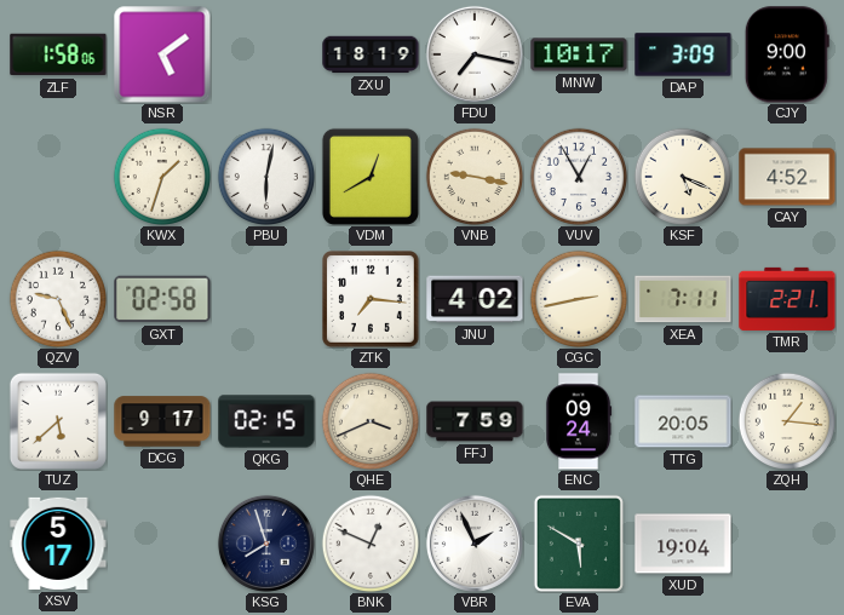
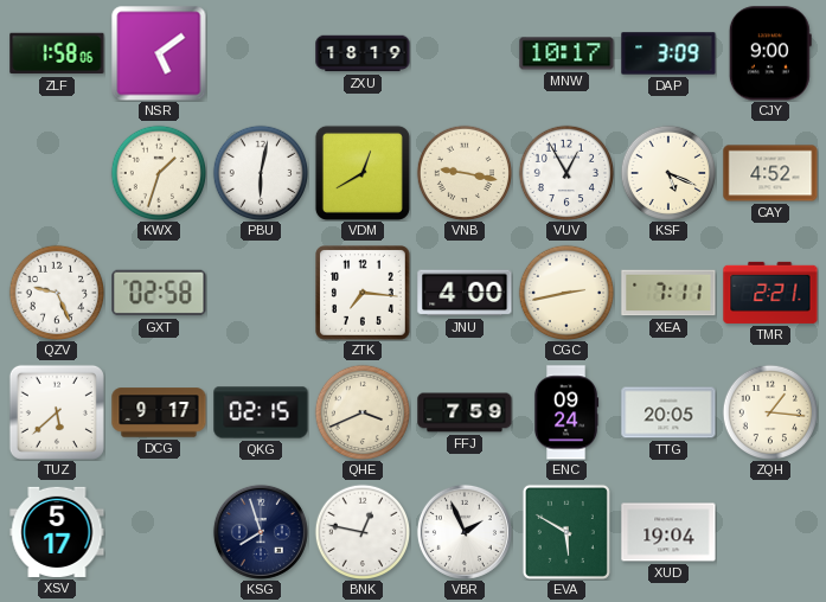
FDU: 7:17 -> none (475, 54)
JNU: 4:02 -> 4:00 (465, 293)
BNK: 12:49 -> 12:47 (361, 531)
